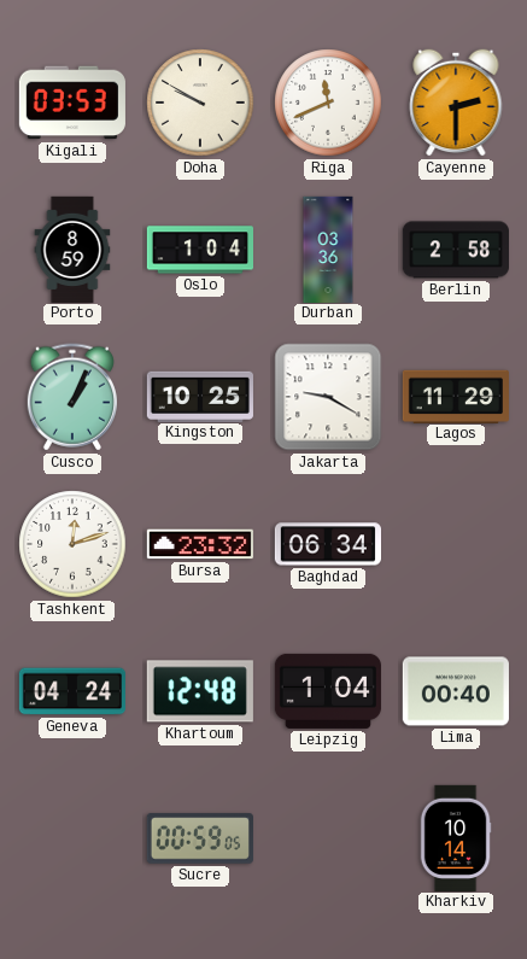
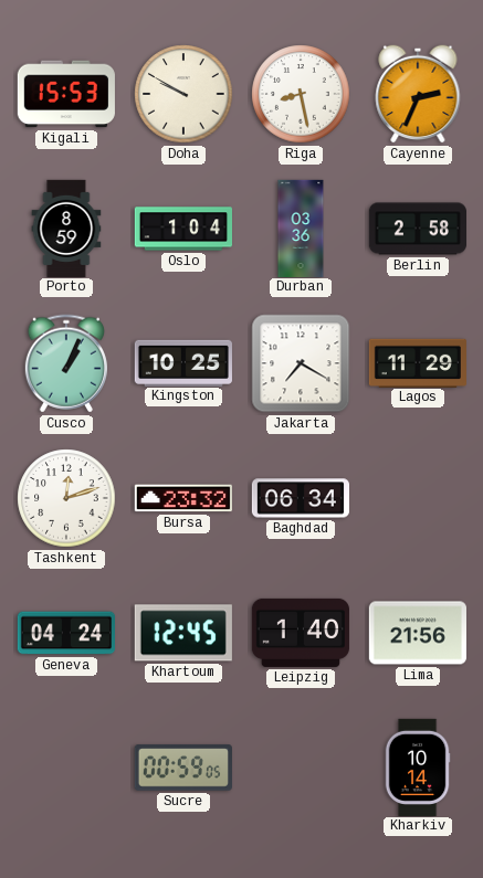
Kigali: 03:53 -> 15:53 (66, 94)
Riga: 11:41 -> 8:28 (301, 94)
Cayenne: 2:30 -> 2:34 (418, 94)
Jakarta: 9:20 -> 7:20 (301, 363)
Khartoum: 12:48 -> 12:45 (183, 633)
Leipzig: 1:04 -> 1:40 (300, 633)
Lima: 00:40 -> 21:56 (418, 633)
